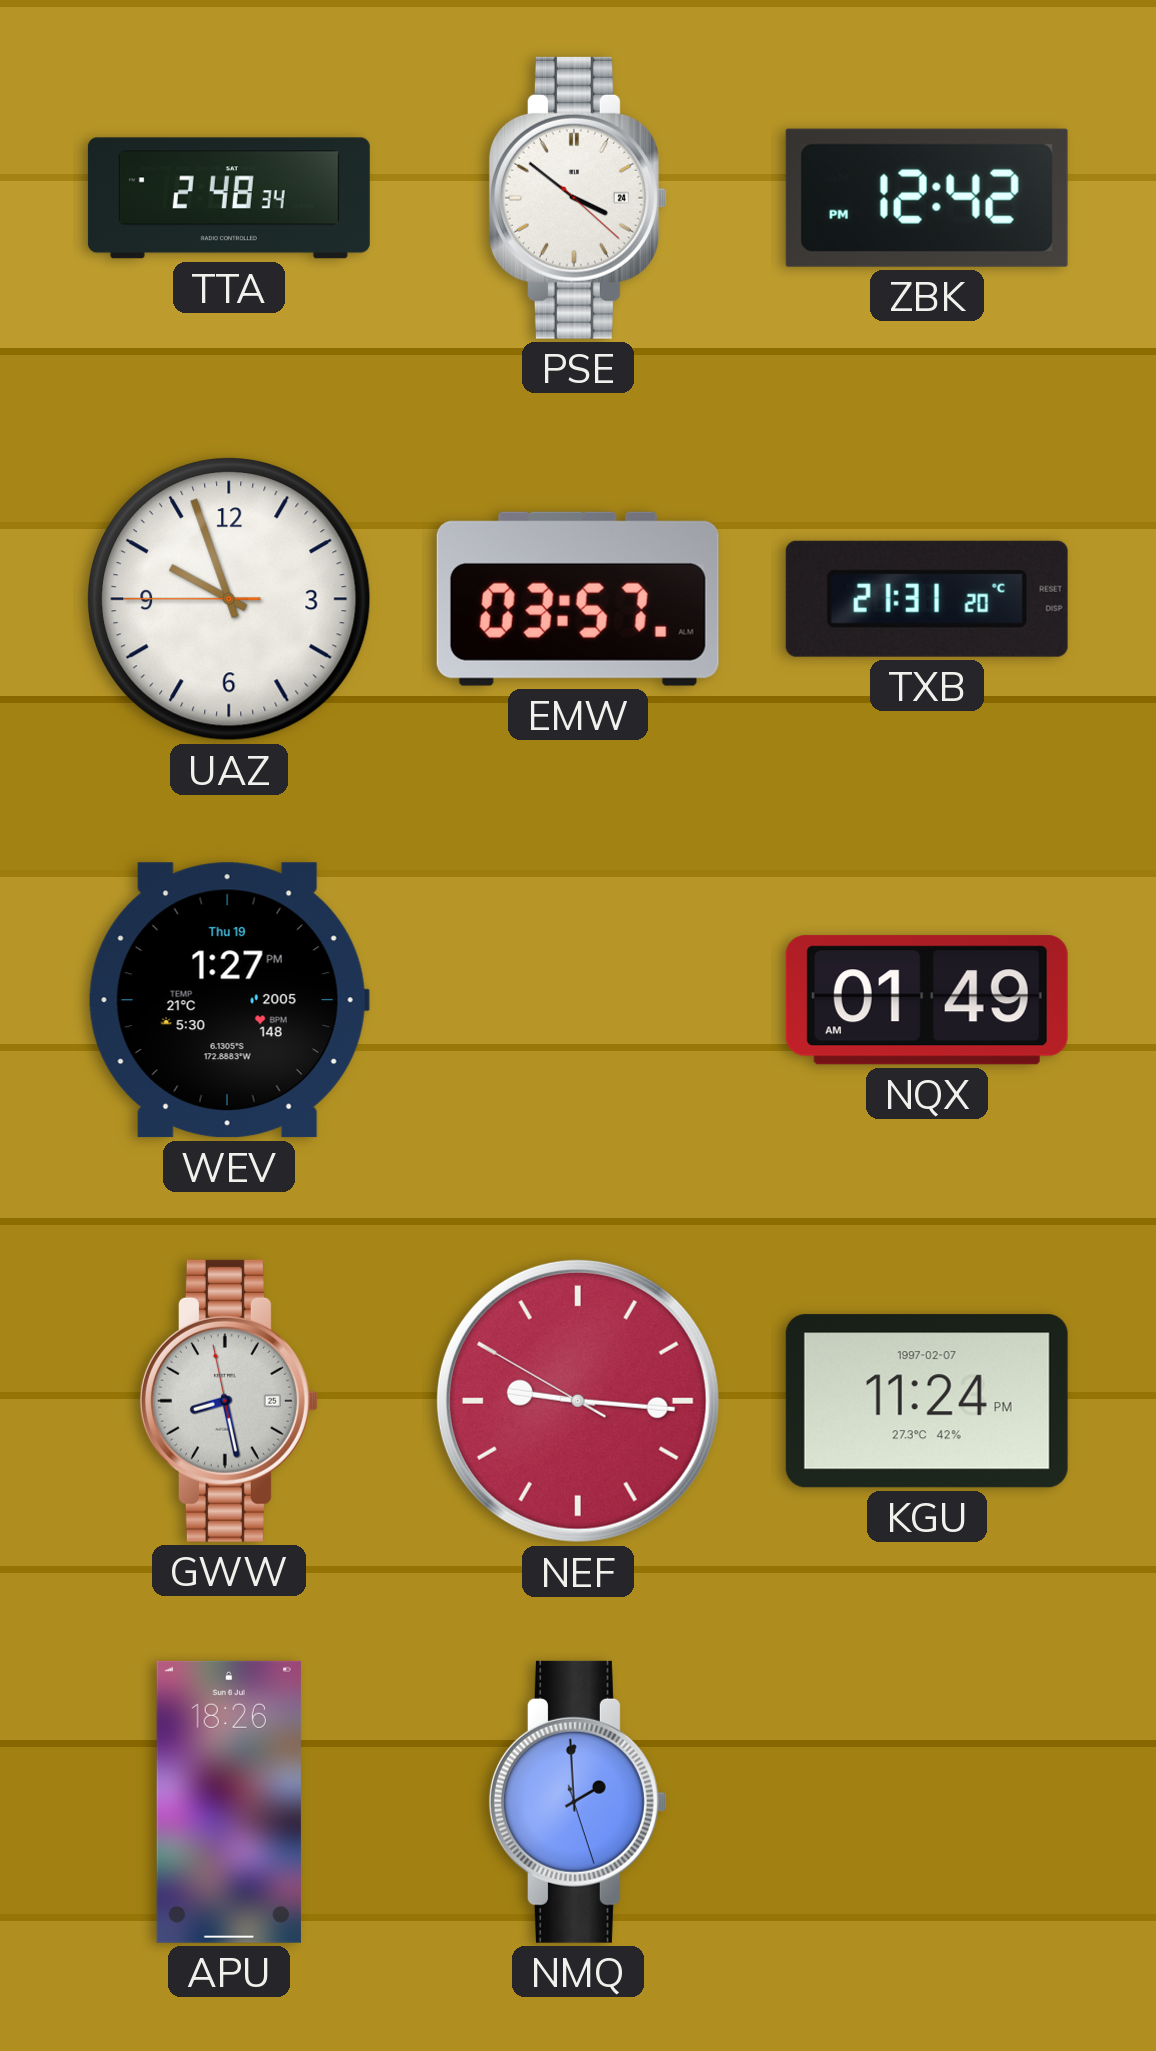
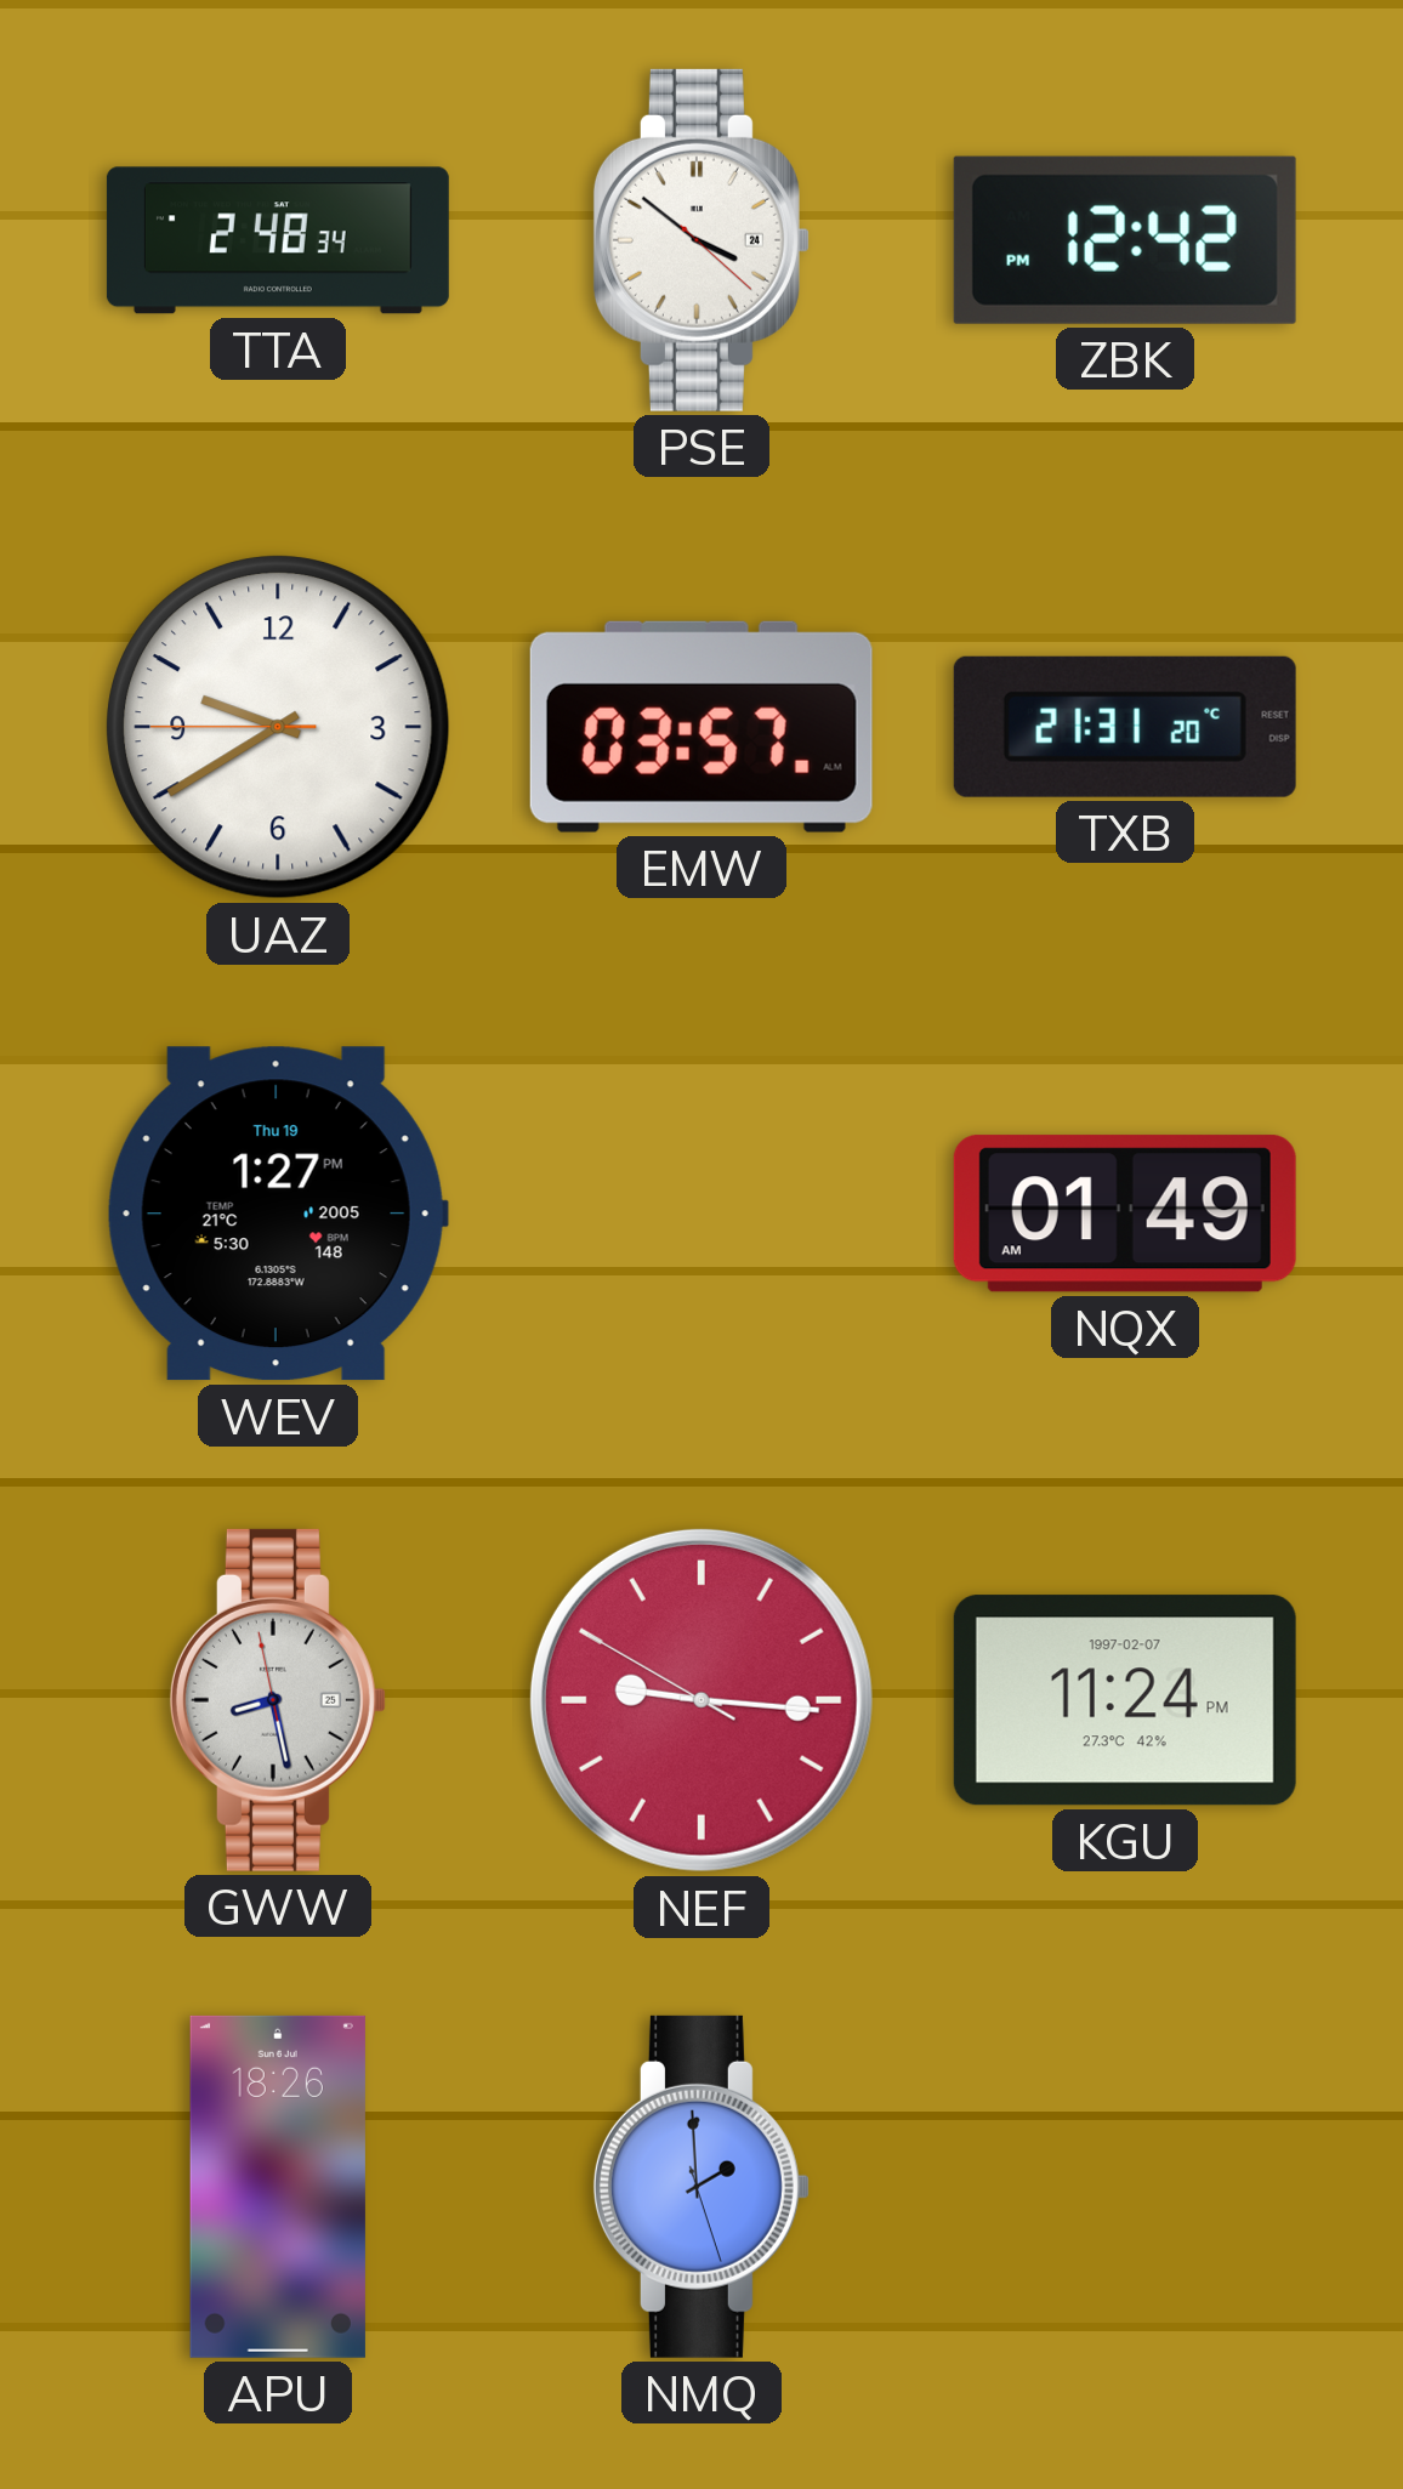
UAZ: 9:56 -> 9:39 (278, 727)
